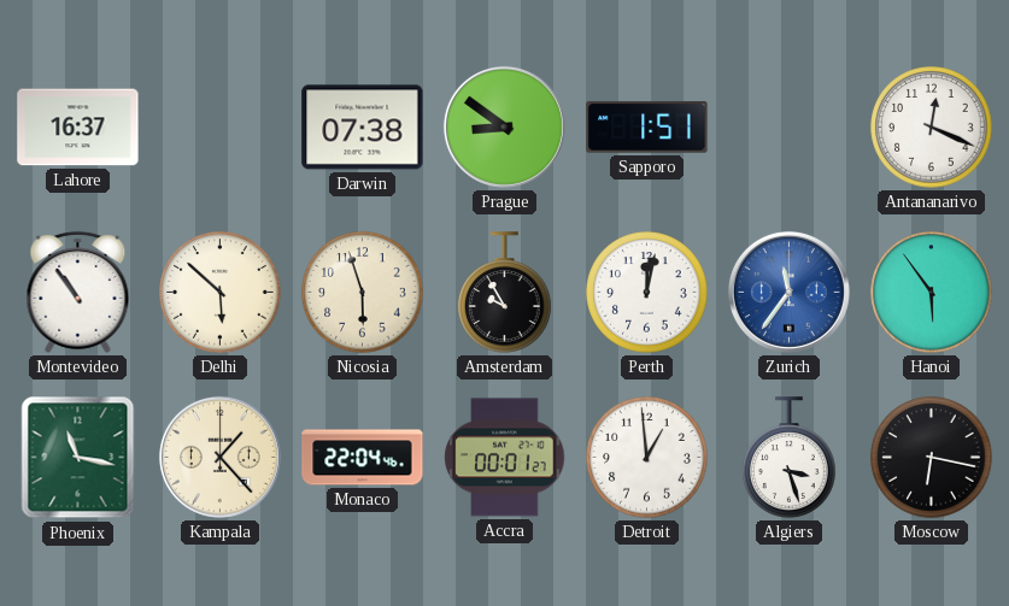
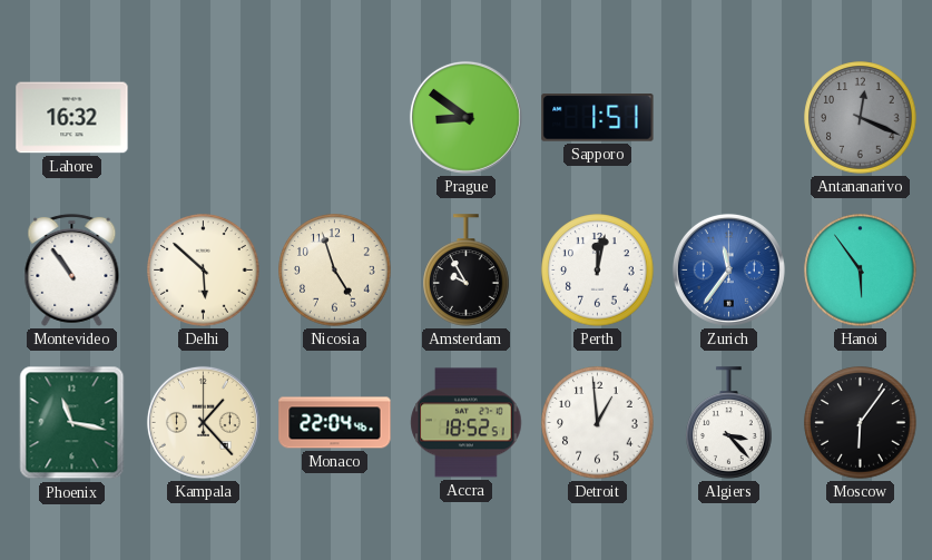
Lahore: 16:37 -> 16:32 (72, 118)
Darwin: 07:38 -> none (363, 128)
Antananarivo dial: white -> grey (861, 118)
Nicosia: 5:57 -> 4:57 (335, 271)
Accra: 00:01 -> 18:52 (467, 423)
Algiers: 3:27 -> 3:23 (729, 423)
Moscow: 6:17 -> 6:06 (861, 423)
